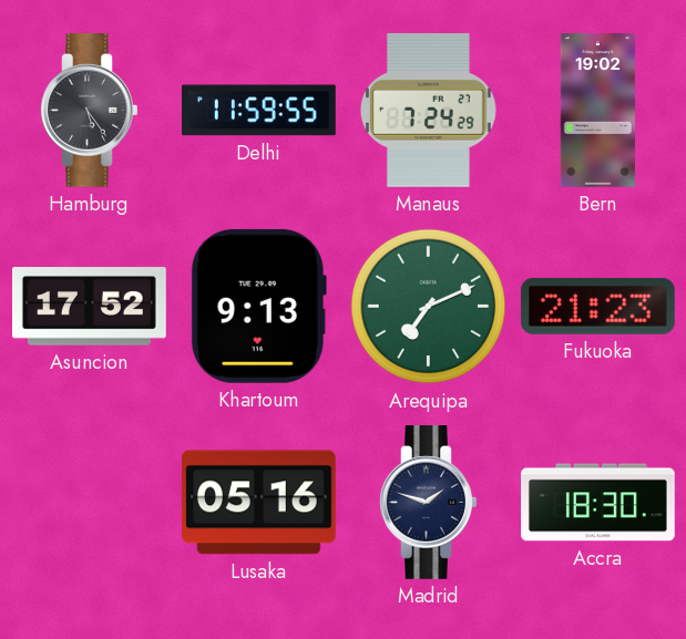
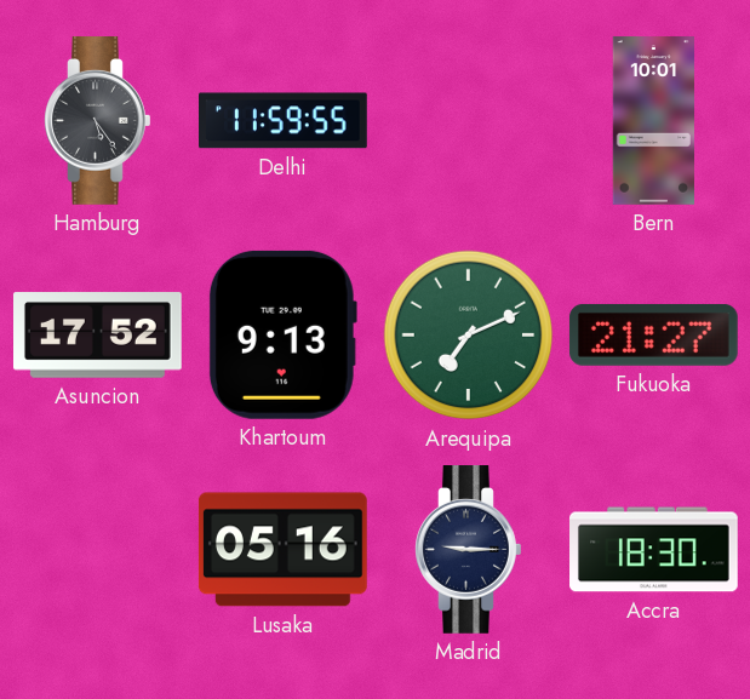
Manaus: 7:24 -> none (428, 110)
Bern: 19:02 -> 10:01 (654, 121)
Fukuoka: 21:23 -> 21:27 (653, 336)
Madrid: 1:48 -> 9:15 (469, 550)
